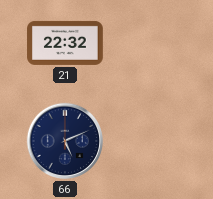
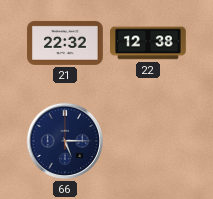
22: none -> 12:38 (148, 43)
66: 5:11 -> 5:15 (65, 141)
